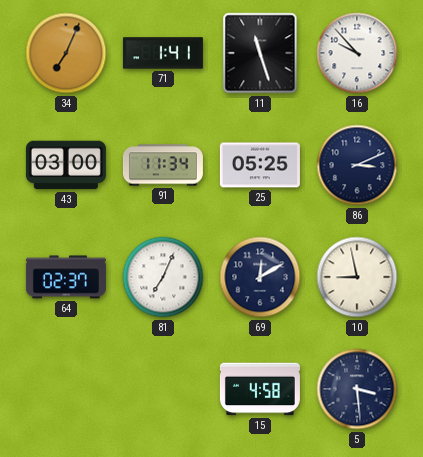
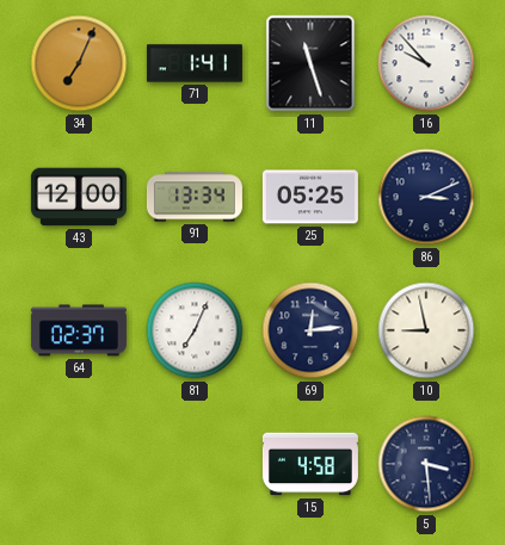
43: 03:00 -> 12:00 (79, 197)
91: 11:34 -> 13:34 (195, 197)
69: 12:10 -> 12:14 (310, 330)
